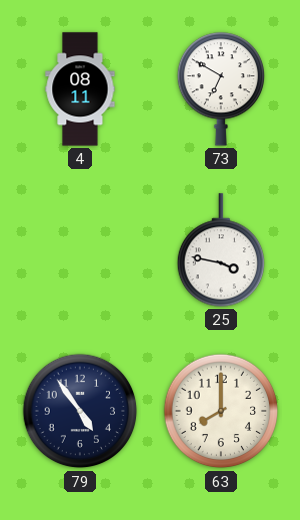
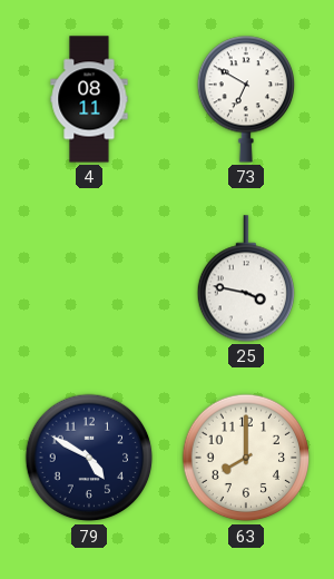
79: 4:54 -> 4:50 (89, 458)
